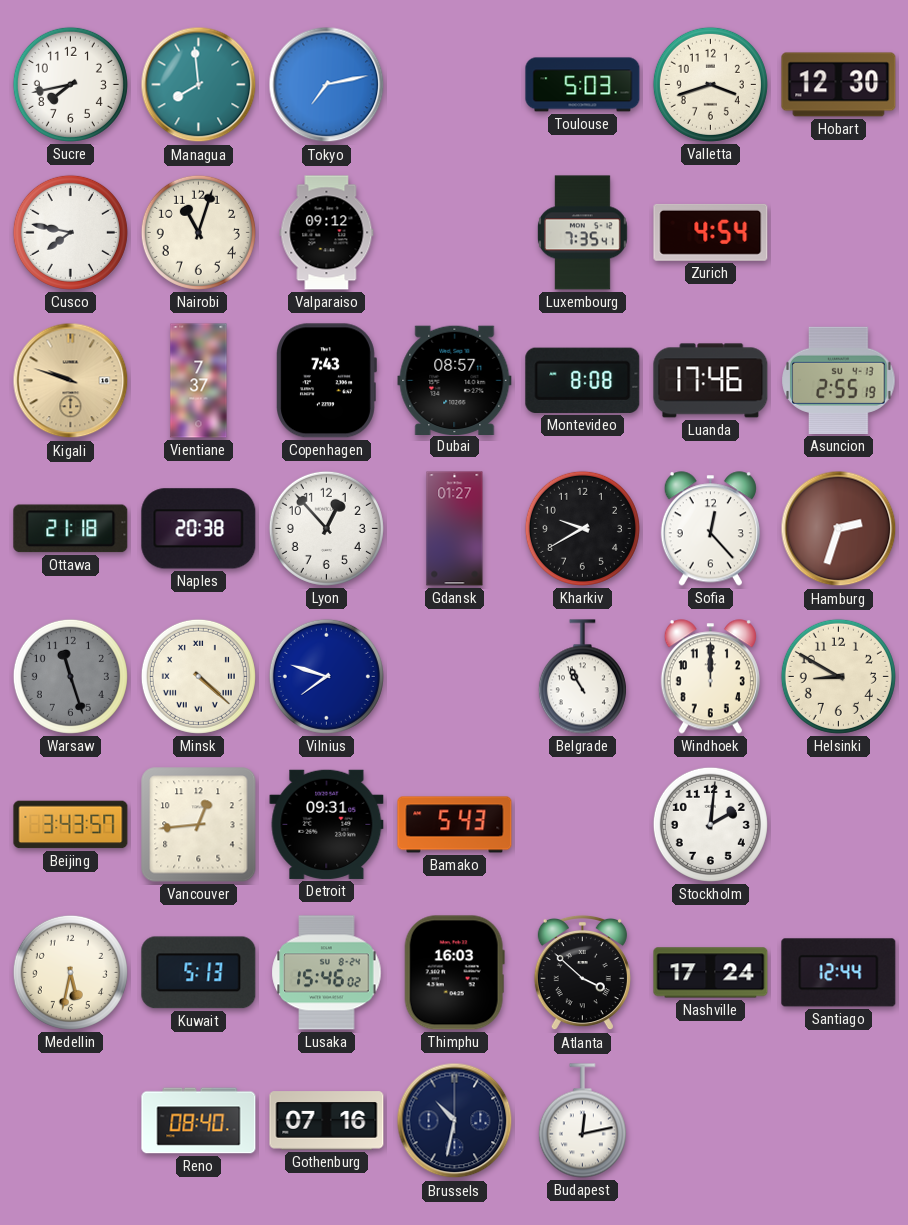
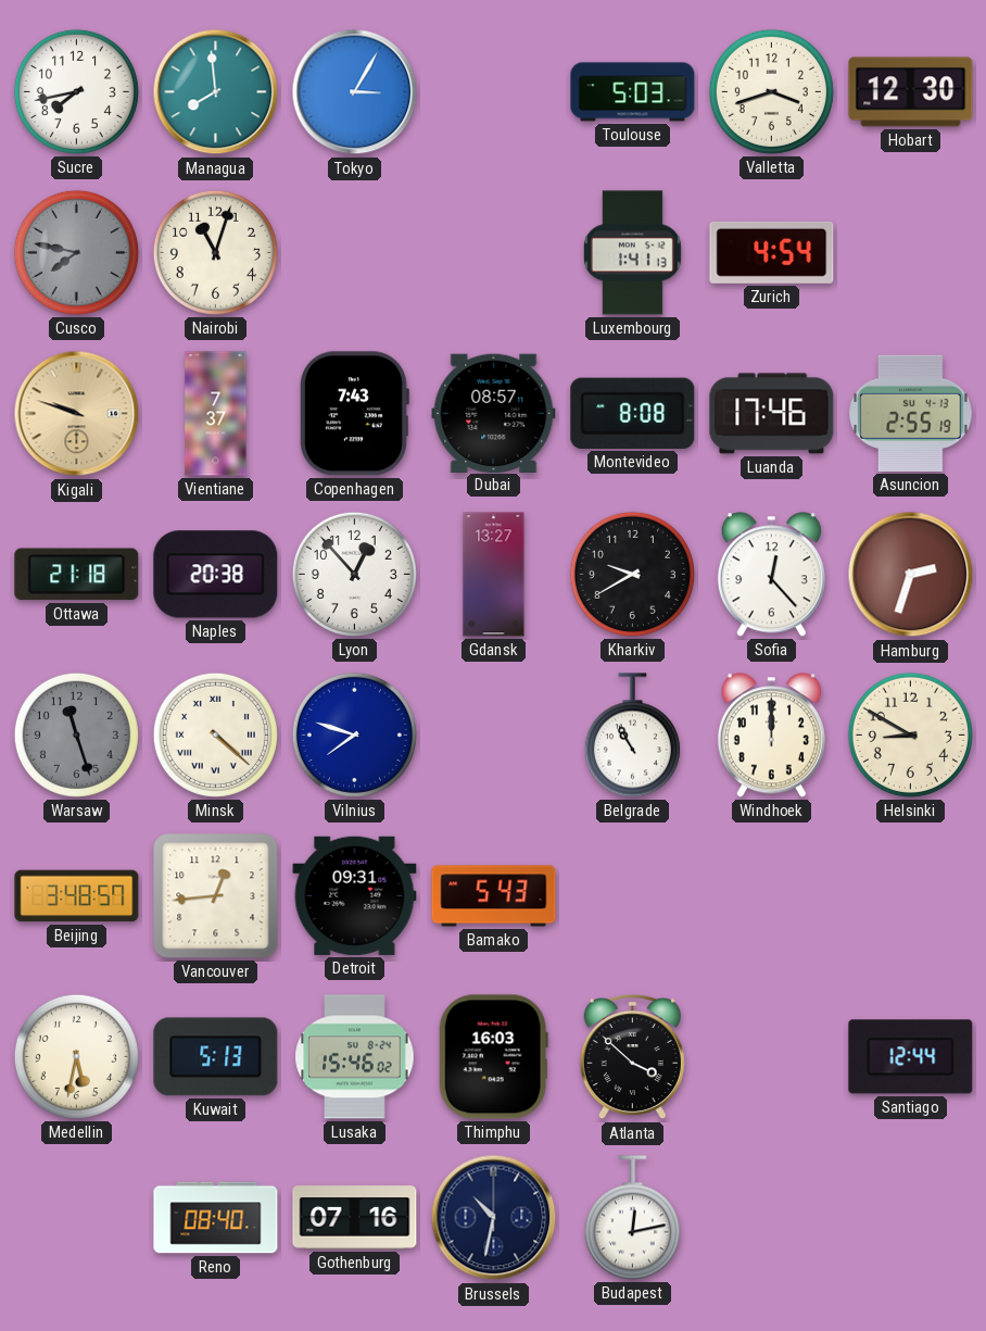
Tokyo: 7:13 -> 3:05 (355, 92)
Cusco dial: white -> grey (76, 252)
Valparaiso: 09:12 -> none (327, 233)
Luxembourg: 7:35 -> 1:41 (632, 253)
Gdansk: 01:27 -> 13:27 (494, 575)
Beijing: 3:43 -> 3:48 (77, 896)
Stockholm: 2:01 -> none (710, 824)
Nashville: 17:24 -> none (711, 973)
